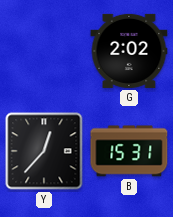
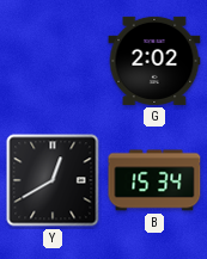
Y: 12:37 -> 12:40 (53, 180)
B: 15:31 -> 15:34 (154, 180)
